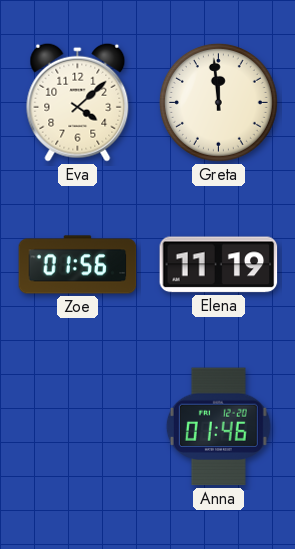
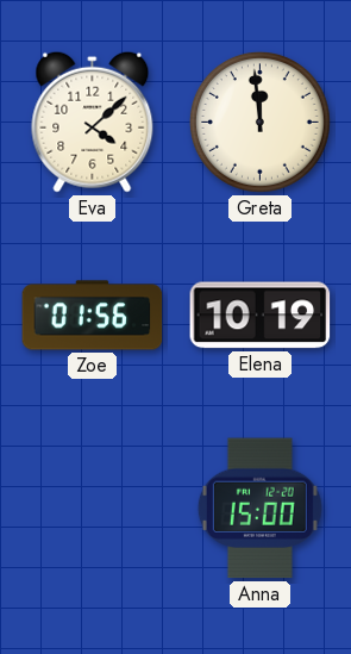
Elena: 11:19 -> 10:19 (261, 316)
Anna: 01:46 -> 15:00 (259, 509)
